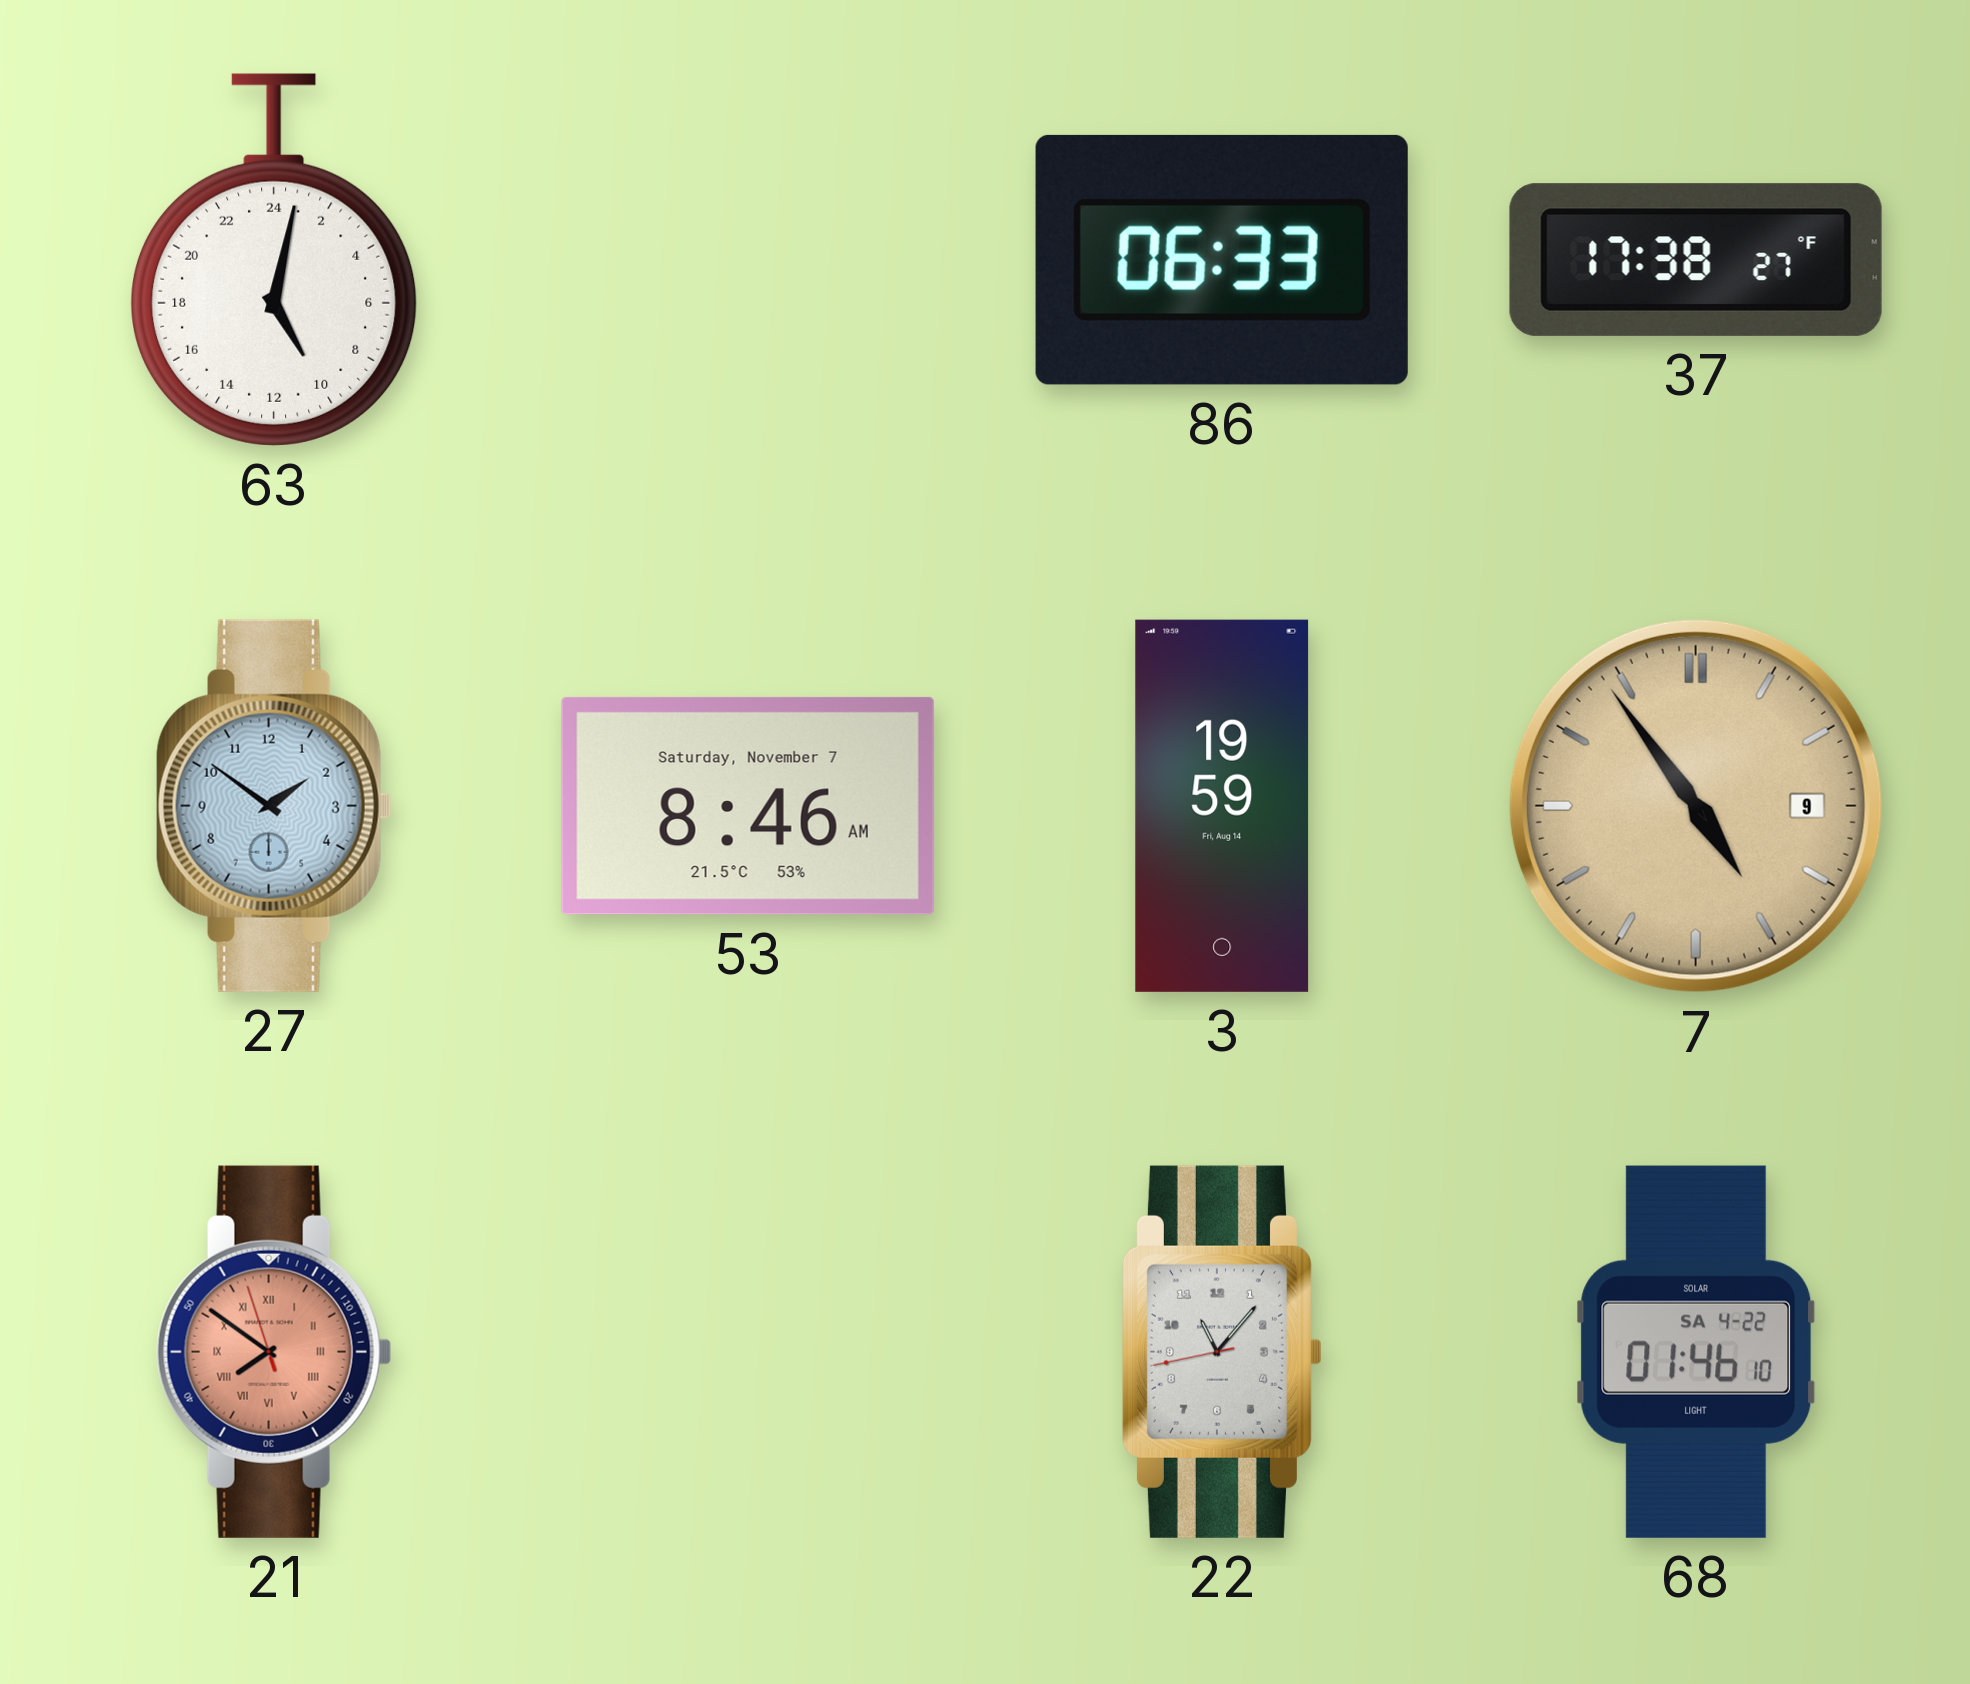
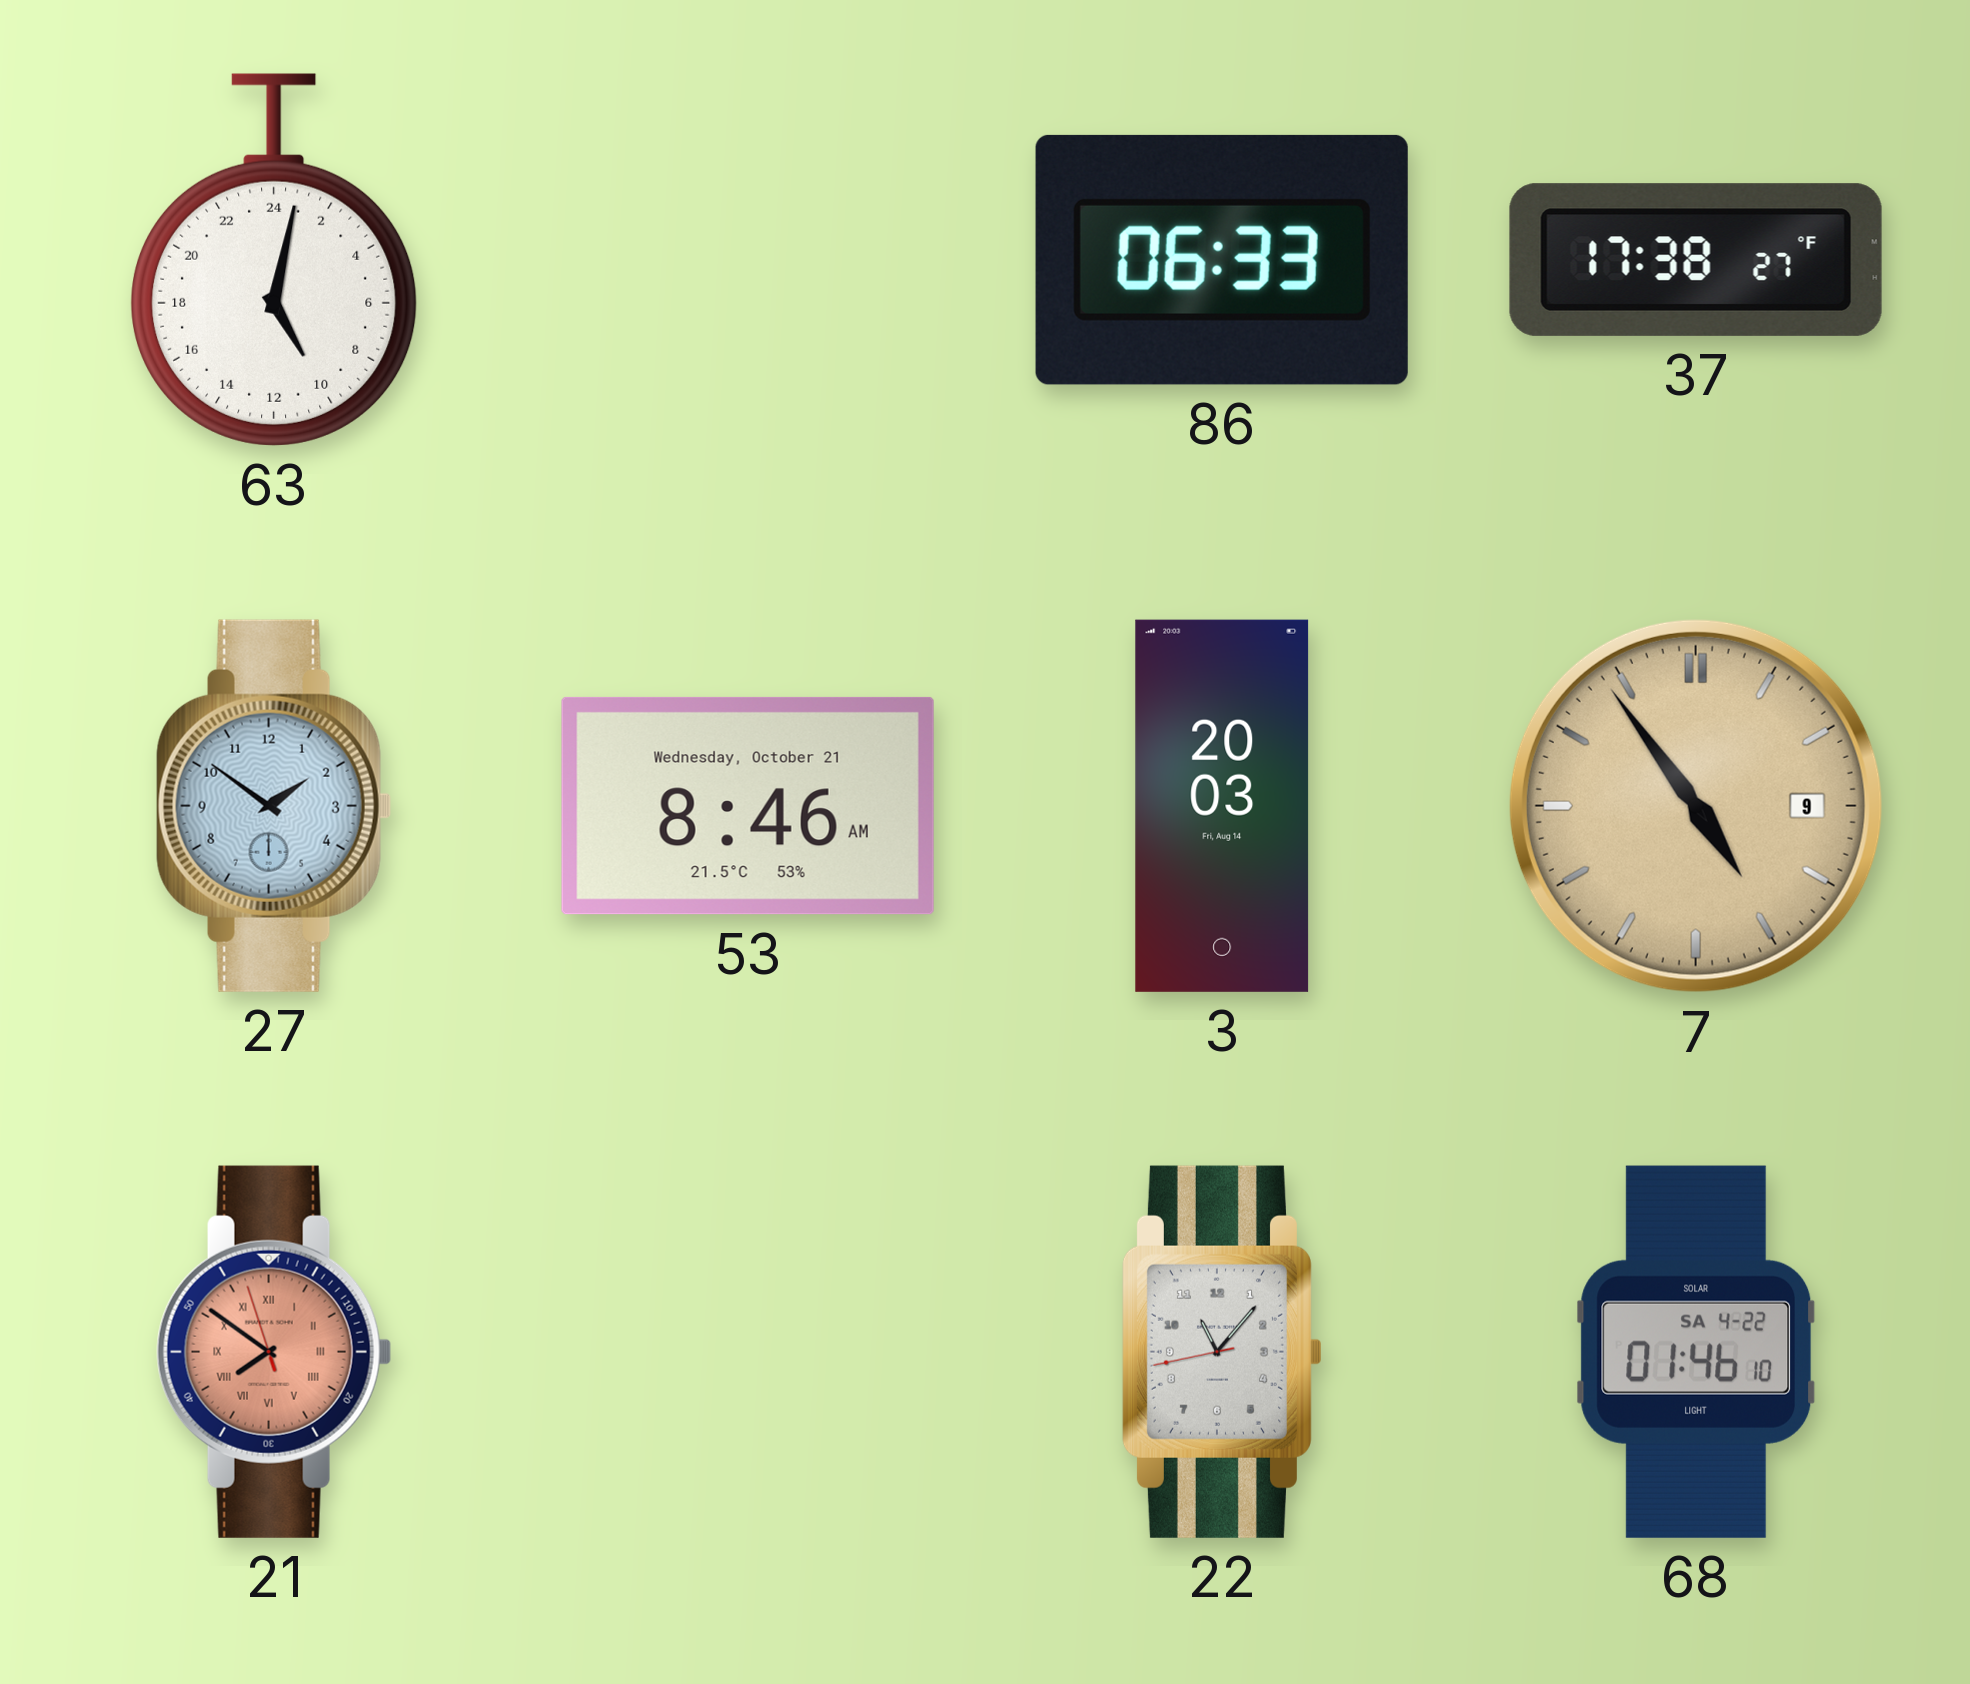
53 date: Saturday, November 7 -> Wednesday, October 21 (748, 806)
3: 19:59 -> 20:03 (1222, 806)
